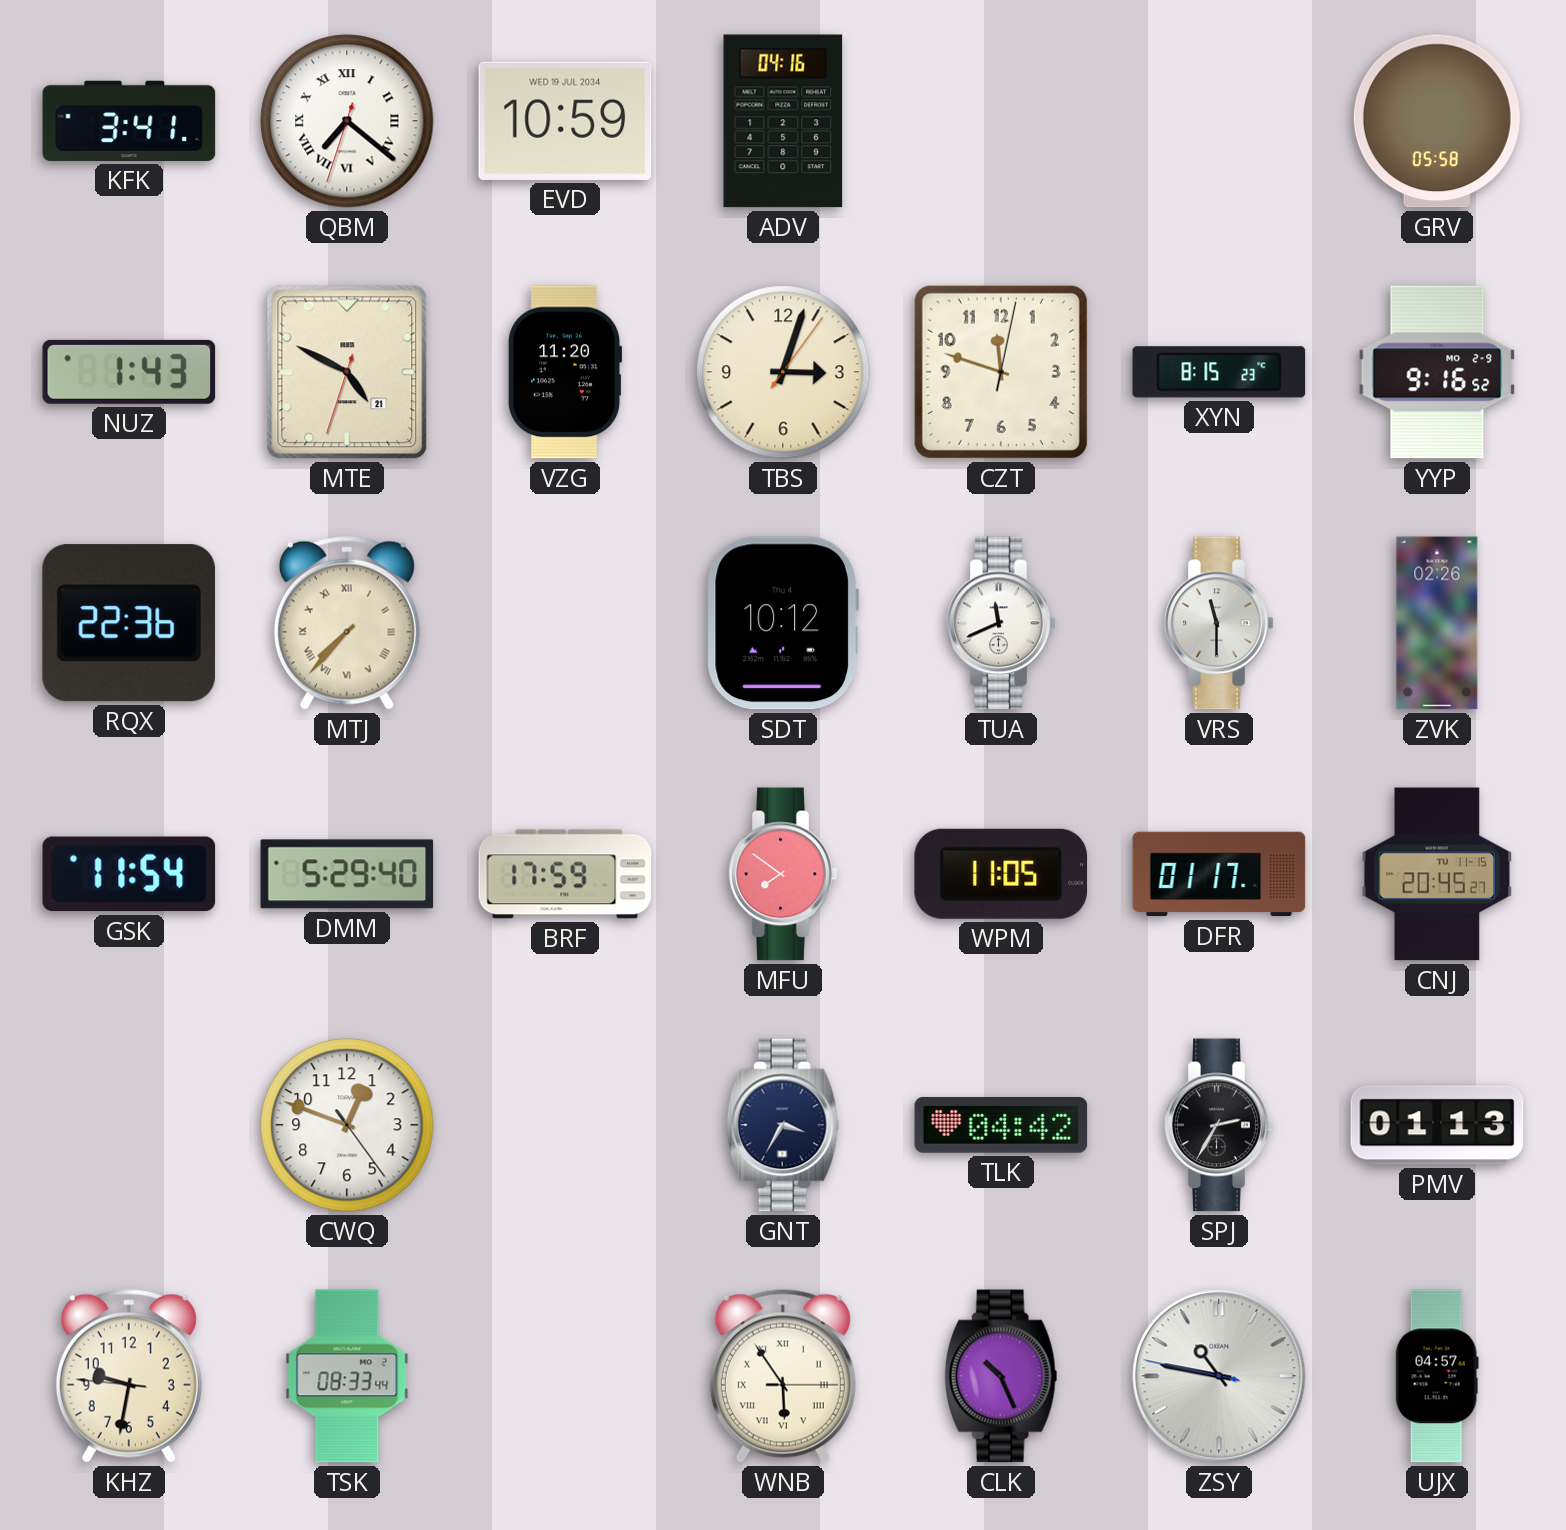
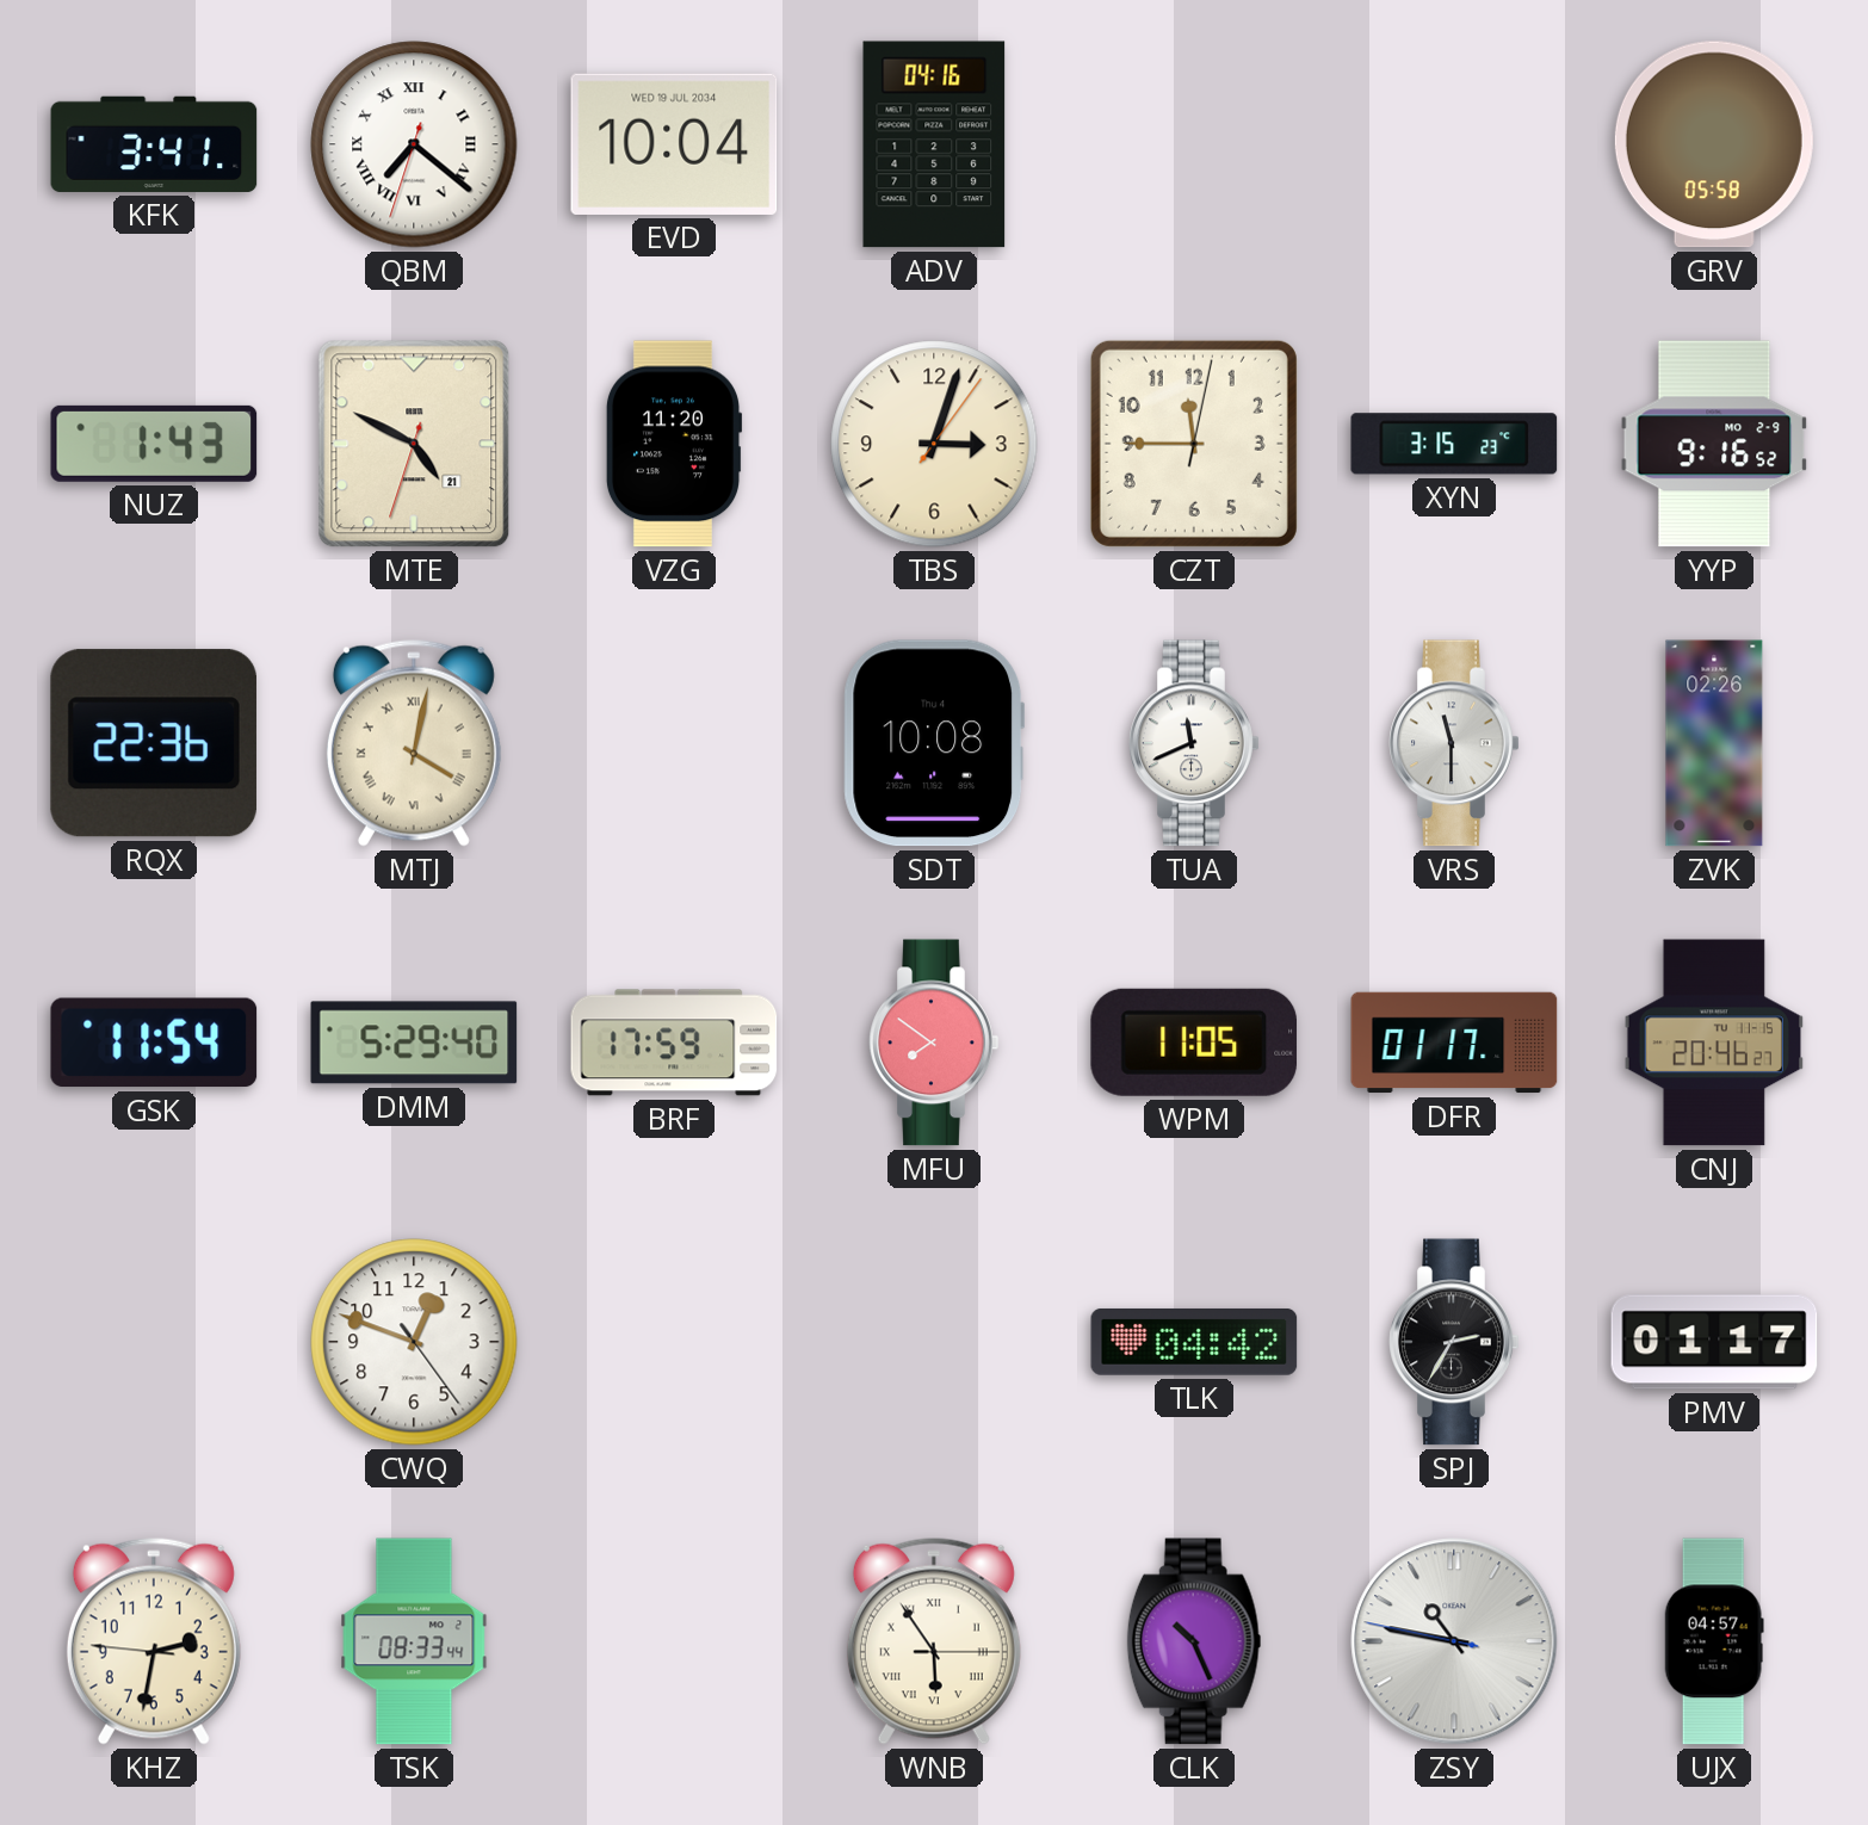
EVD: 10:59 -> 10:04 (674, 144)
CZT: 11:48 -> 11:45 (1194, 444)
XYN: 8:15 -> 3:15 (1454, 444)
MTJ: 7:37 -> 4:02 (414, 743)
SDT: 10:12 -> 10:08 (934, 743)
CNJ: 20:45 -> 20:46 (1714, 1043)
GNT: 3:35 -> none (783, 1125)
PMV: 01:13 -> 01:17 (1714, 1342)
KHZ: 9:31 -> 2:31 (154, 1641)
